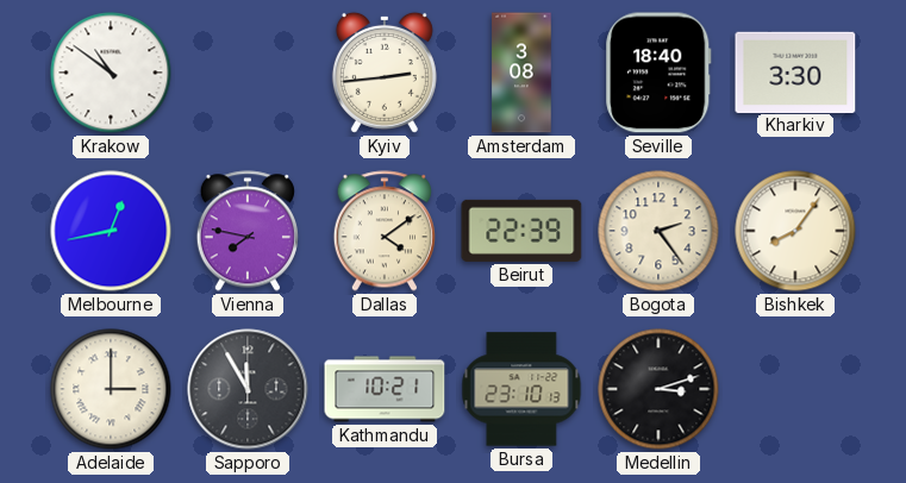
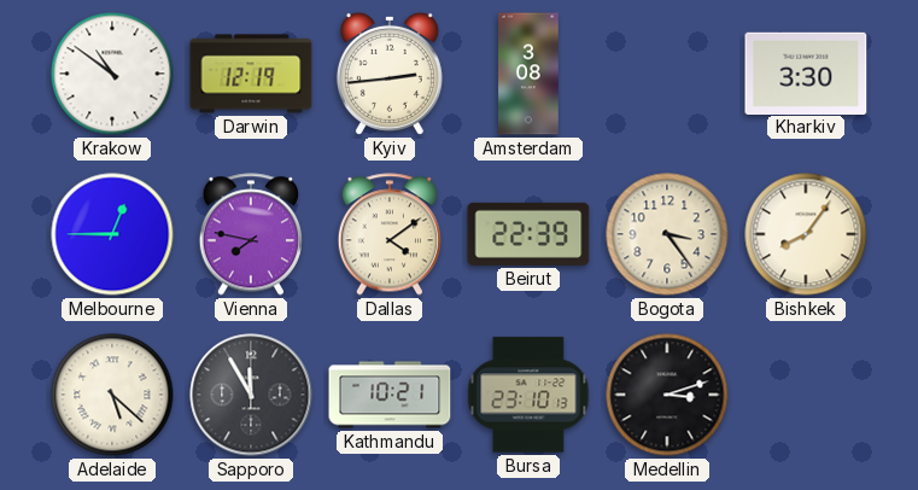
Darwin: none -> 12:19 (251, 74)
Seville: 18:40 -> none (658, 73)
Melbourne: 12:43 -> 12:45 (112, 234)
Bogota: 2:24 -> 3:24 (667, 234)
Adelaide: 3:00 -> 5:22 (112, 395)
